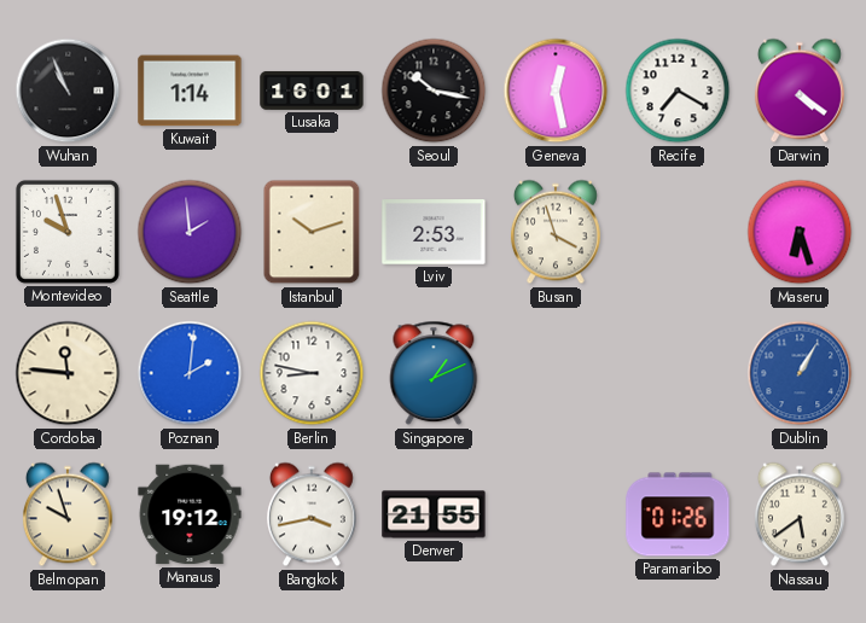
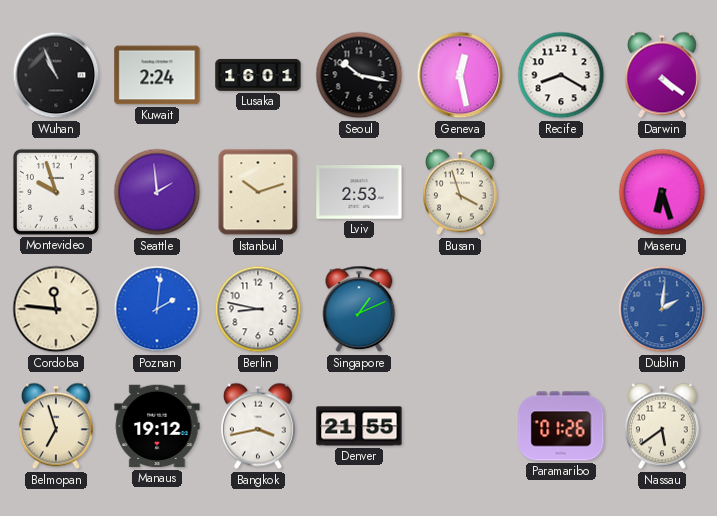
Kuwait: 1:14 -> 2:24 (157, 75)
Recife: 7:20 -> 8:20 (561, 75)
Dublin: 1:05 -> 2:01 (662, 309)
Belmopan: 9:57 -> 6:57 (56, 426)
